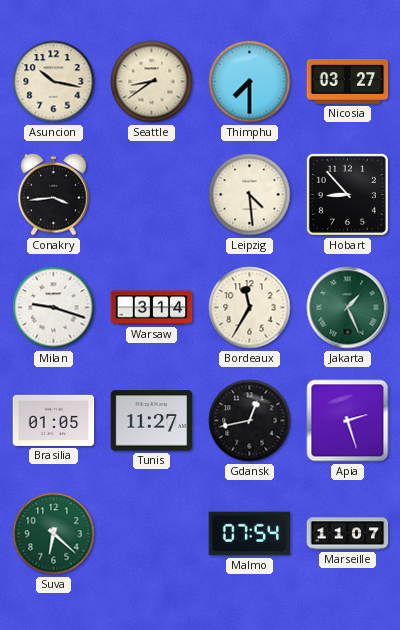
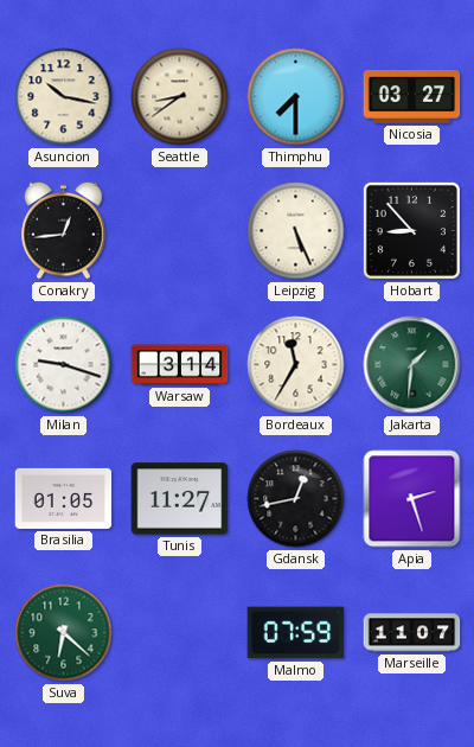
Conakry: 3:44 -> 12:44 (64, 230)
Leipzig: 4:29 -> 5:26 (296, 231)
Jakarta: 1:26 -> 1:31 (412, 365)
Malmo: 07:54 -> 07:59 (296, 633)
